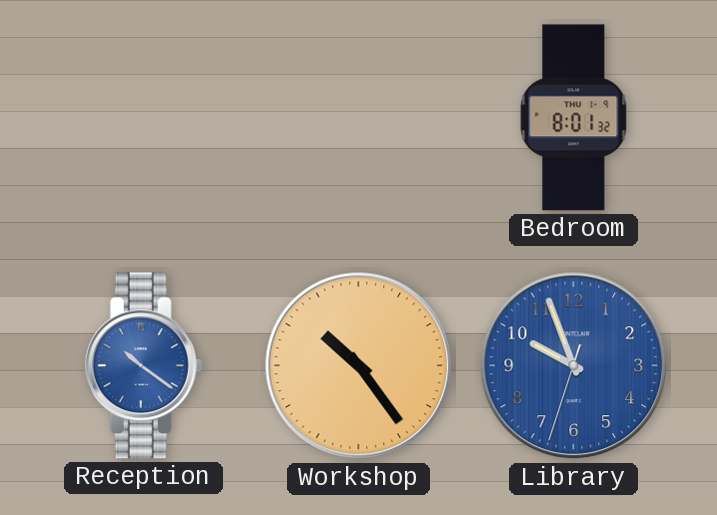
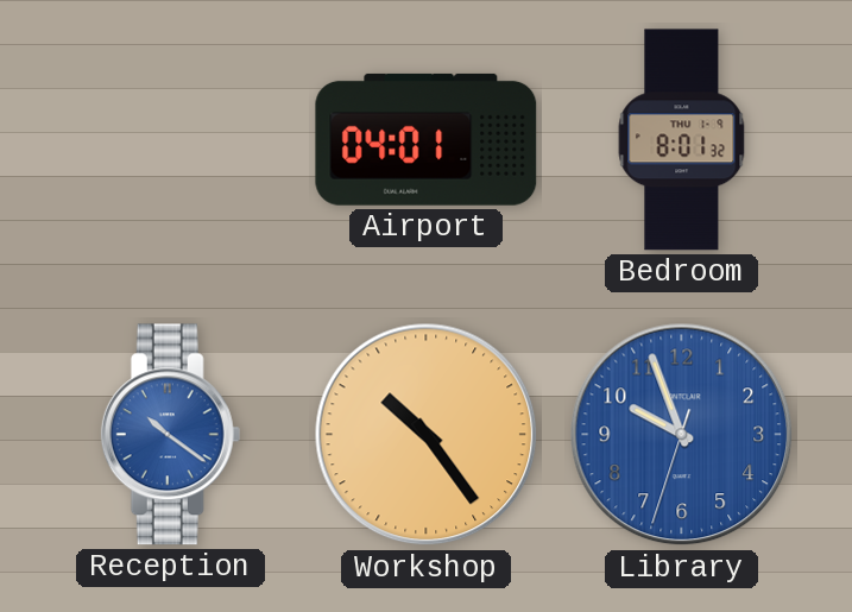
Airport: none -> 04:01 (427, 139)
